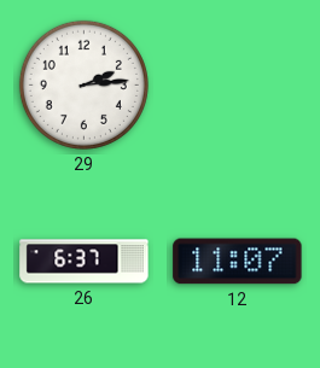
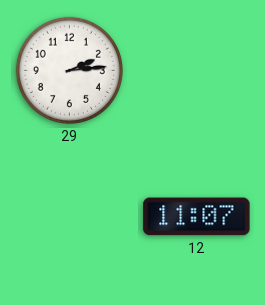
26: 6:37 -> none (85, 262)
